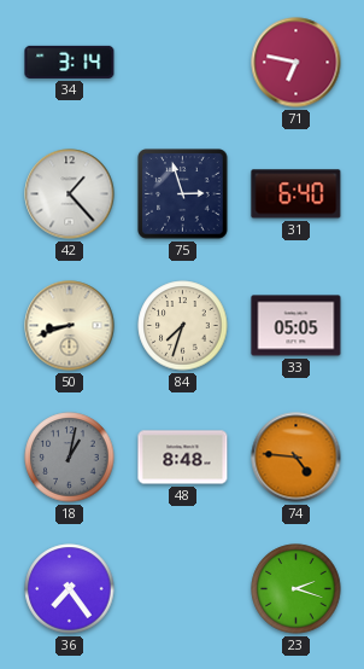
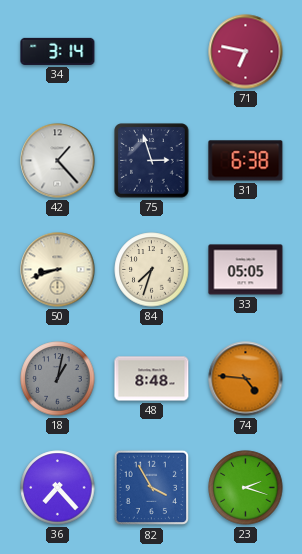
31: 6:40 -> 6:38 (246, 161)
36: 7:24 -> 7:23 (58, 488)
82: none -> 3:55 (152, 488)
